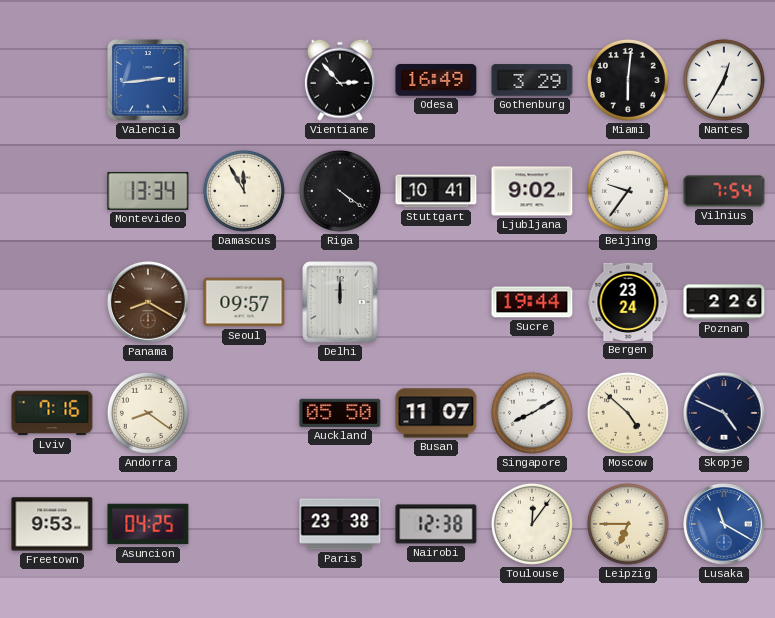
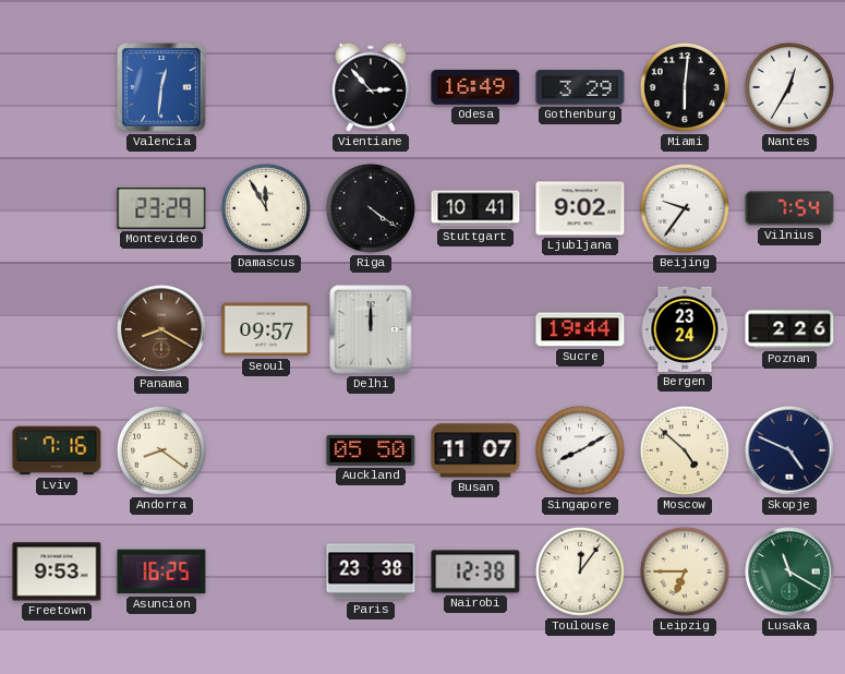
Valencia: 2:44 -> 12:31 (161, 87)
Montevideo: 13:34 -> 23:29 (161, 208)
Asuncion: 04:25 -> 16:25 (161, 571)
Lusaka dial: blue -> green (789, 571)
